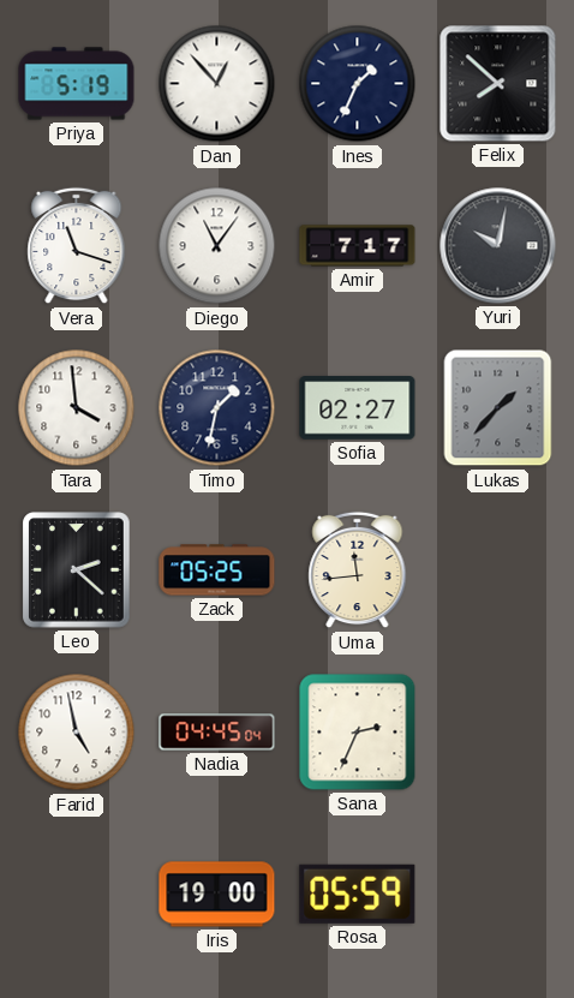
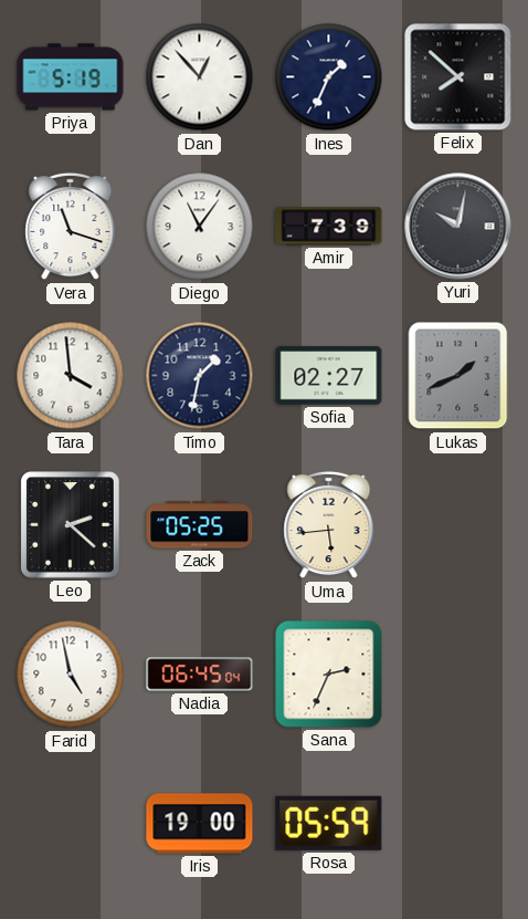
Amir: 7:17 -> 7:39 (329, 227)
Lukas: 1:37 -> 1:41 (458, 376)
Uma: 11:44 -> 5:44 (329, 525)
Nadia: 04:45 -> 06:45 (200, 675)
